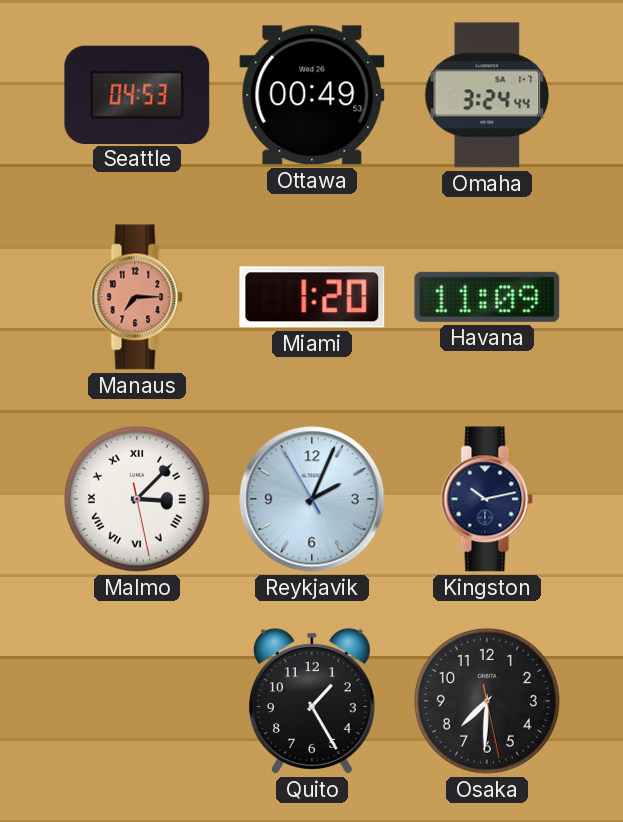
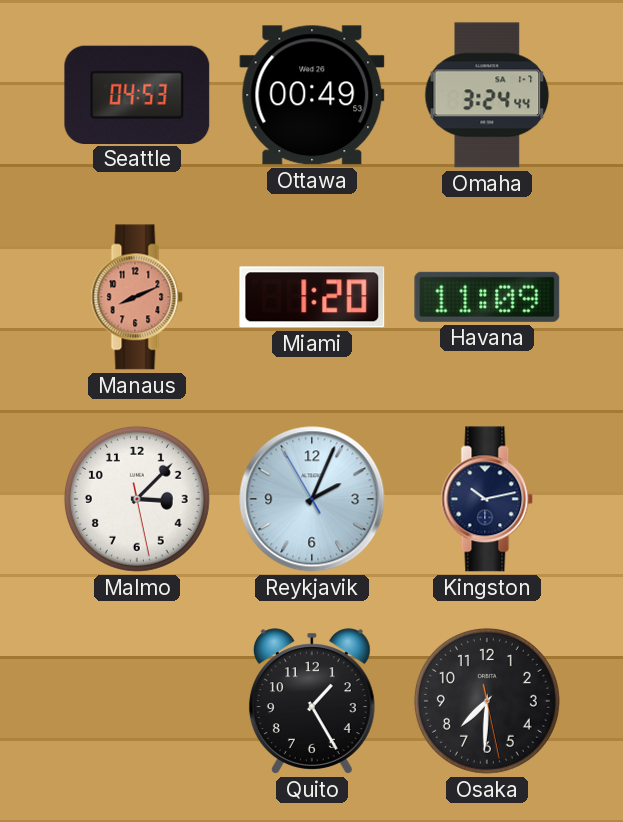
Manaus: 7:15 -> 8:11 (137, 297)
Malmo numerals: Roman -> Arabic (137, 499)
